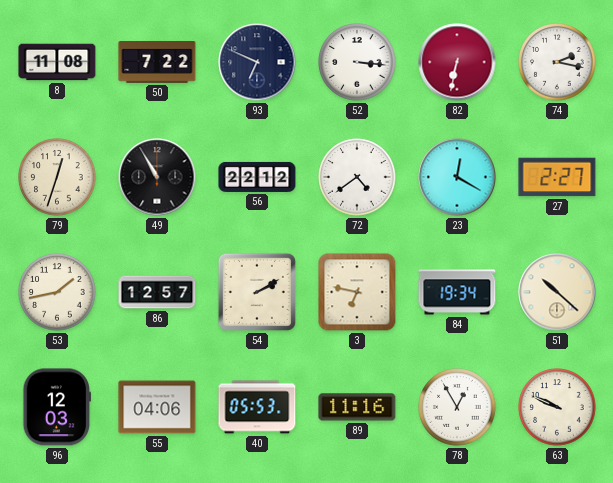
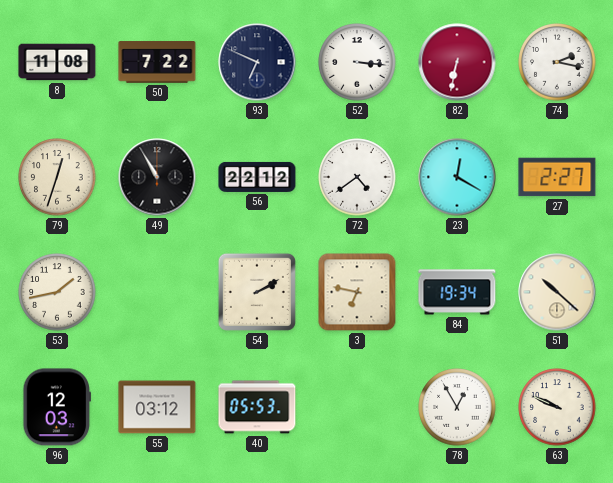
86: 12:57 -> none (157, 292)
55: 04:06 -> 03:12 (157, 407)
89: 11:16 -> none (357, 407)
